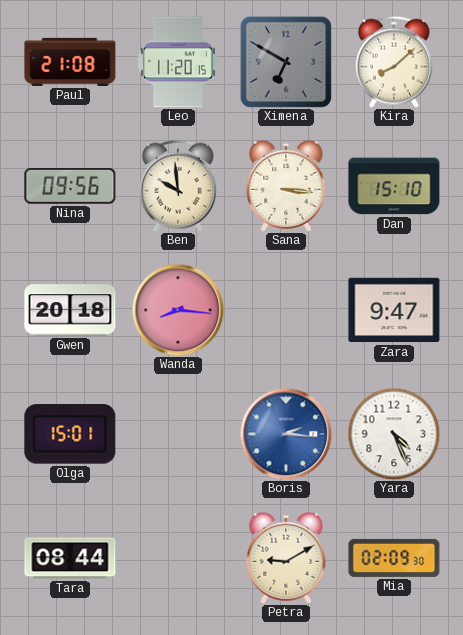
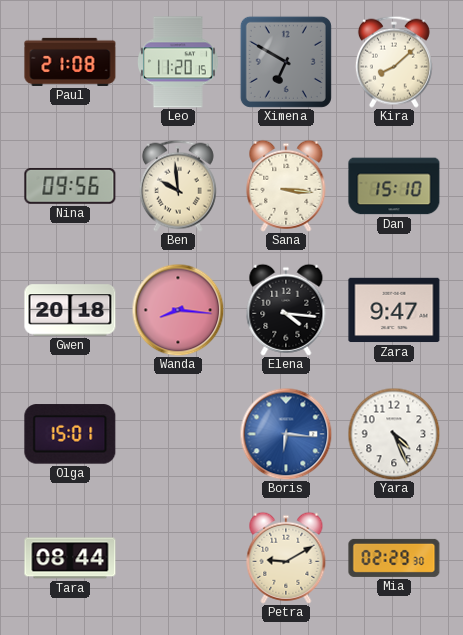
Elena: none -> 4:16 (286, 310)
Boris: 2:16 -> 6:16 (286, 434)
Mia: 02:09 -> 02:29 (394, 558)
